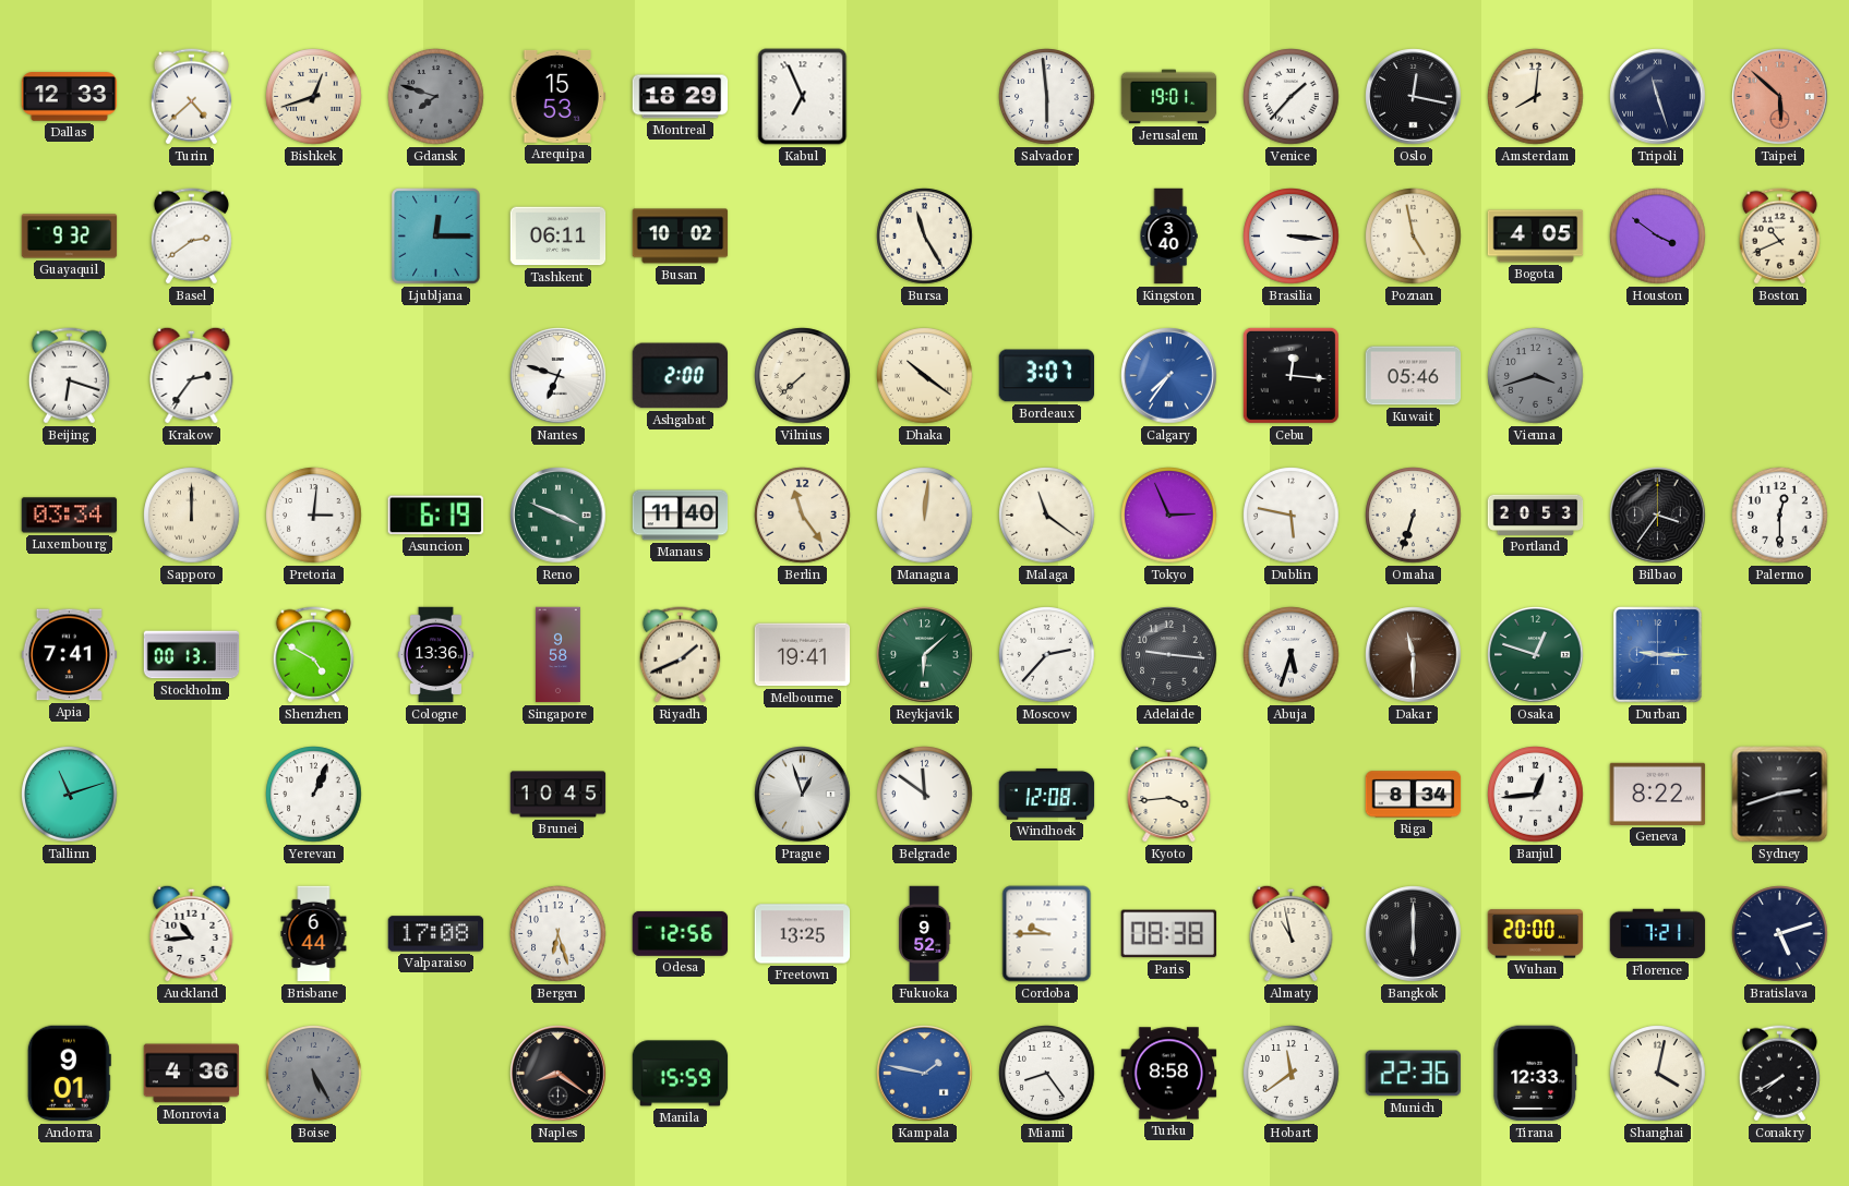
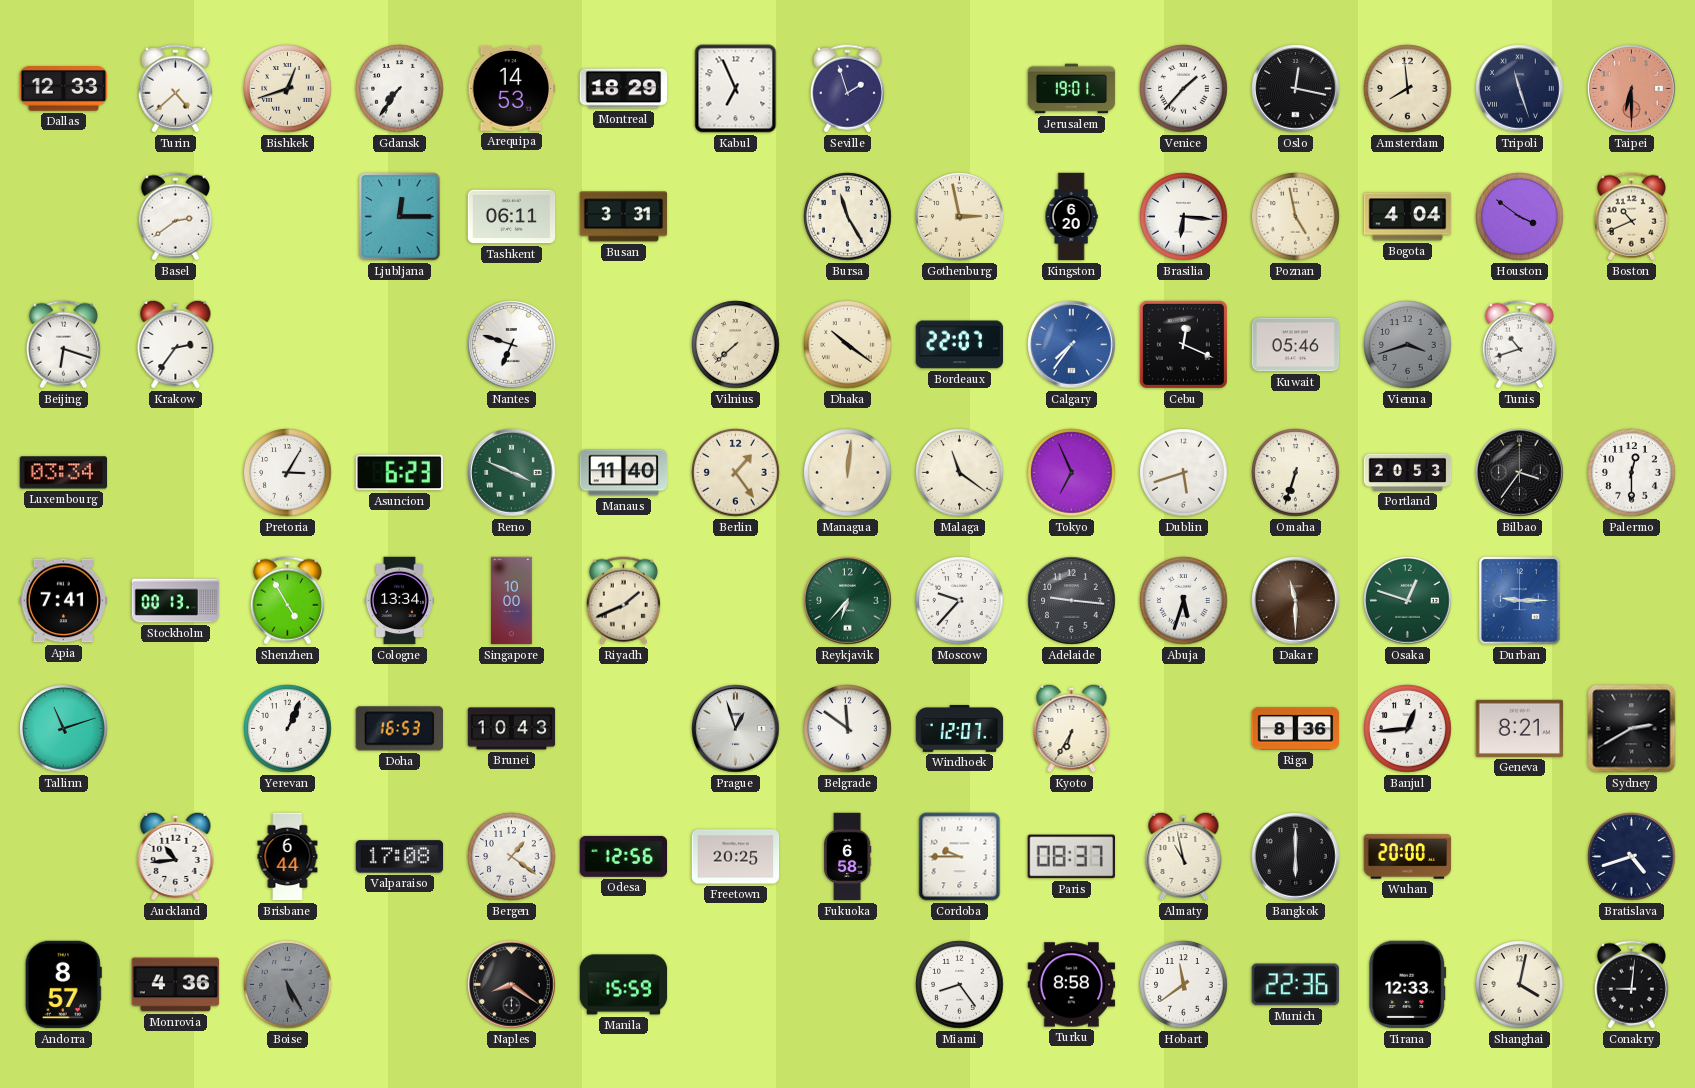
Gdansk: 7:48 -> 7:36 (400, 89)
Gdansk dial: grey -> white (400, 89)
Arequipa: 15:53 -> 14:53 (512, 88)
Seville: none -> 1:57 (847, 89)
Salvador: 5:59 -> none (1047, 97)
Amsterdam: 8:01 -> 7:59 (1408, 89)
Taipei: 5:52 -> 6:30 (1632, 89)
Guayaquil: 9:32 -> none (70, 237)
Busan: 10:02 -> 3:31 (624, 217)
Gothenburg: none -> 2:58 (960, 217)
Kingston: 3:40 -> 6:20 (1071, 217)
Brasilia: 3:16 -> 6:16 (1184, 217)
Bogota: 4:05 -> 4:04 (1408, 217)
Ashgabat: 2:00 -> none (680, 376)
Bordeaux: 3:07 -> 22:07 (960, 345)
Cebu: 12:16 -> 12:19 (1183, 344)
Tunis: none -> 10:42 (1519, 345)
Sapporo: 12:00 -> none (192, 516)
Pretoria: 3:01 -> 3:05 (288, 473)
Asuncion: 6:19 -> 6:23 (399, 473)
Berlin: 11:24 -> 1:24 (736, 473)
Tokyo: 2:56 -> 6:56 (1072, 473)
Dublin: 5:47 -> 5:42 (1184, 473)
Shenzhen: 4:50 -> 4:55 (287, 601)
Cologne: 13:36 -> 13:34 (399, 601)
Singapore: 9:58 -> 10:00 (511, 601)
Melbourne: 19:41 -> none (803, 655)
Reykjavik: 6:08 -> 6:37 (848, 601)
Moscow: 2:37 -> 9:37 (960, 601)
Doha: none -> 16:53 (399, 729)
Brunei: 10:45 -> 10:43 (512, 729)
Windhoek: 12:08 -> 12:07 (960, 728)
Kyoto: 3:44 -> 6:35 (1072, 728)
Riga: 8:34 -> 8:36 (1296, 729)
Geneva: 8:22 -> 8:21 (1520, 728)
Sydney: 2:42 -> 2:40 (1632, 729)
Bergen: 6:27 -> 1:21 (512, 857)
Freetown: 13:25 -> 20:25 (736, 857)
Fukuoka: 9:52 -> 6:58 (847, 857)
Paris: 08:38 -> 08:37 (1071, 857)
Florence: 7:21 -> none (1658, 934)
Bratislava: 5:12 -> 4:42 (1632, 857)
Andorra: 9:01 -> 8:57 (63, 985)
Kampala: 1:47 -> none (925, 1074)
Conakry: 7:40 -> 9:01 (1631, 985)
